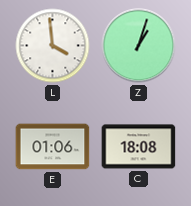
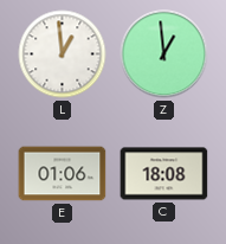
L: 3:59 -> 12:59 (63, 54)
Z: 1:03 -> 12:59 (164, 54)
